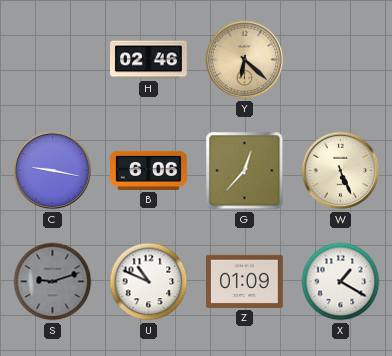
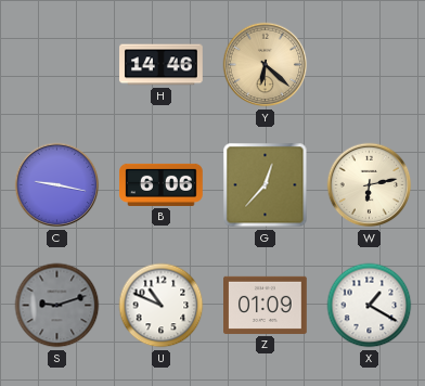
H: 02:46 -> 14:46 (162, 65)
W: 5:26 -> 6:13 (370, 185)
